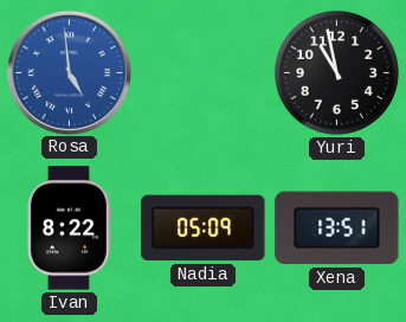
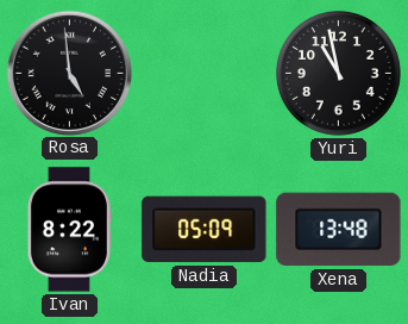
Rosa dial: blue -> black (69, 73)
Xena: 13:51 -> 13:48 (339, 230)
